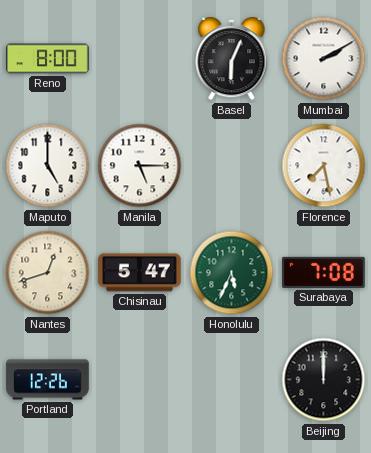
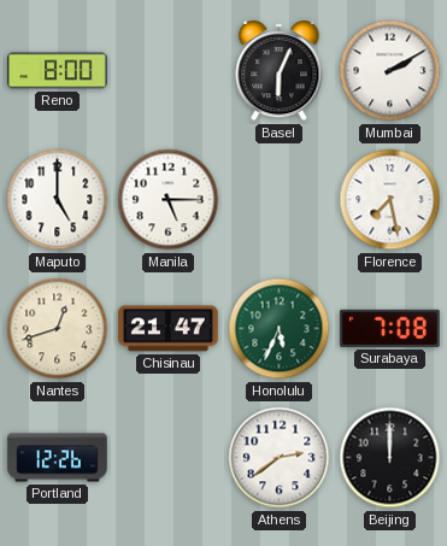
Chisinau: 5:47 -> 21:47 (169, 329)
Athens: none -> 2:39 (280, 458)
